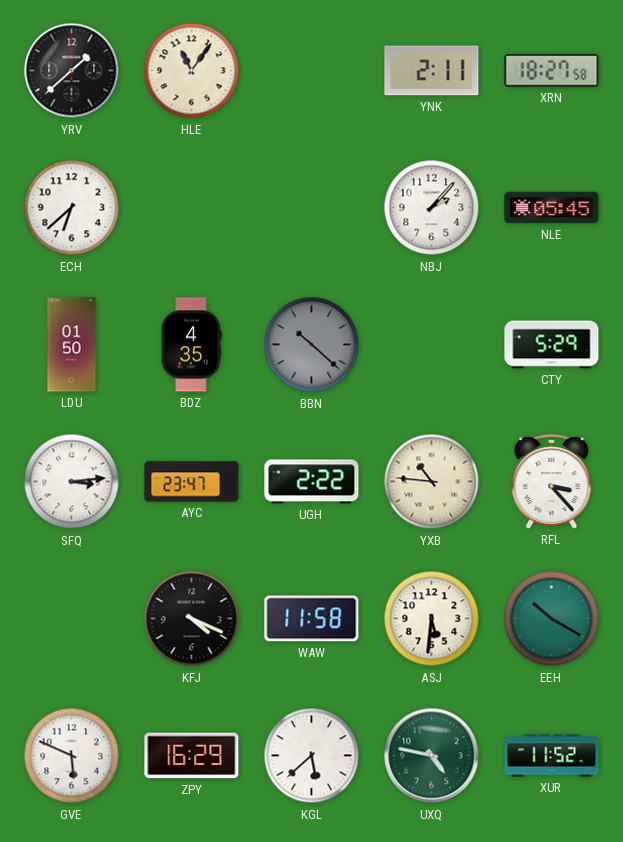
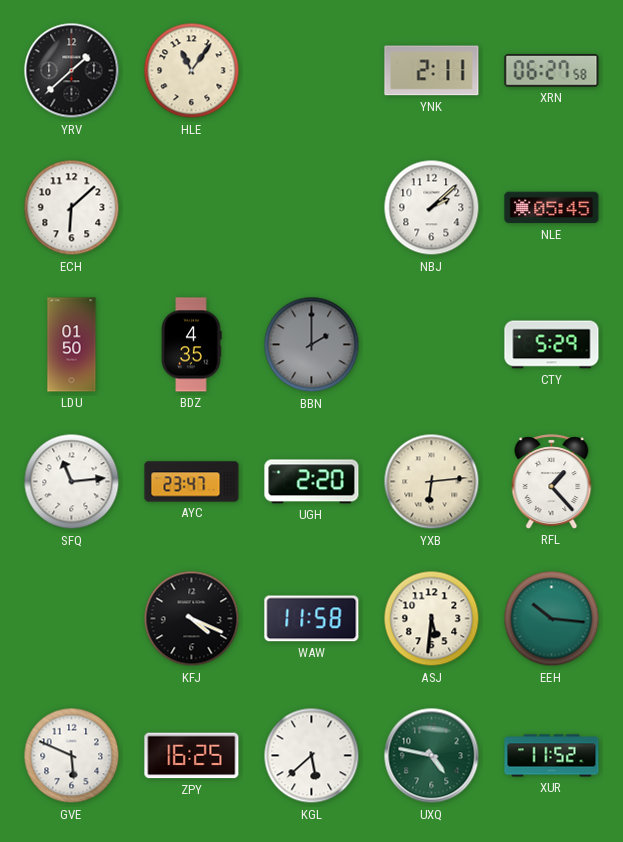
XRN: 18:27 -> 06:27 (552, 71)
ECH: 6:38 -> 6:08 (72, 208)
NBJ: 2:07 -> 2:08 (432, 208)
BBN: 10:22 -> 2:00 (312, 345)
SFQ: 3:14 -> 11:14 (72, 482)
UGH: 2:22 -> 2:20 (312, 482)
YXB: 10:46 -> 6:14 (432, 482)
RFL: 3:23 -> 1:23 (552, 482)
EEH: 10:20 -> 10:16 (552, 619)
ZPY: 16:29 -> 16:25 (192, 756)
